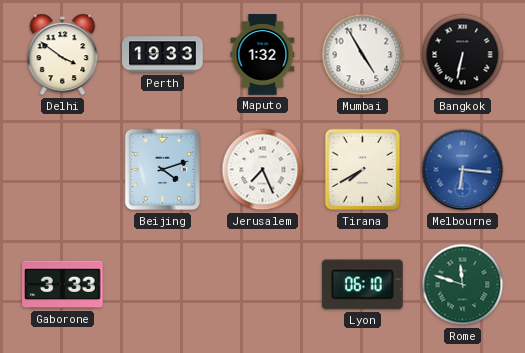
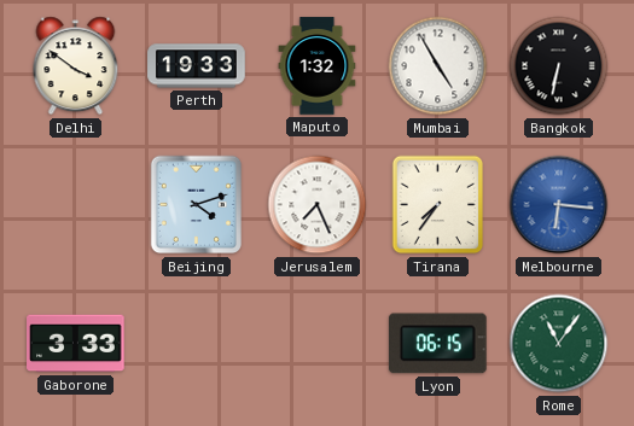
Tirana: 7:40 -> 7:36 (438, 205)
Lyon: 06:10 -> 06:15 (437, 344)
Rome: 11:48 -> 11:06 (559, 344)
